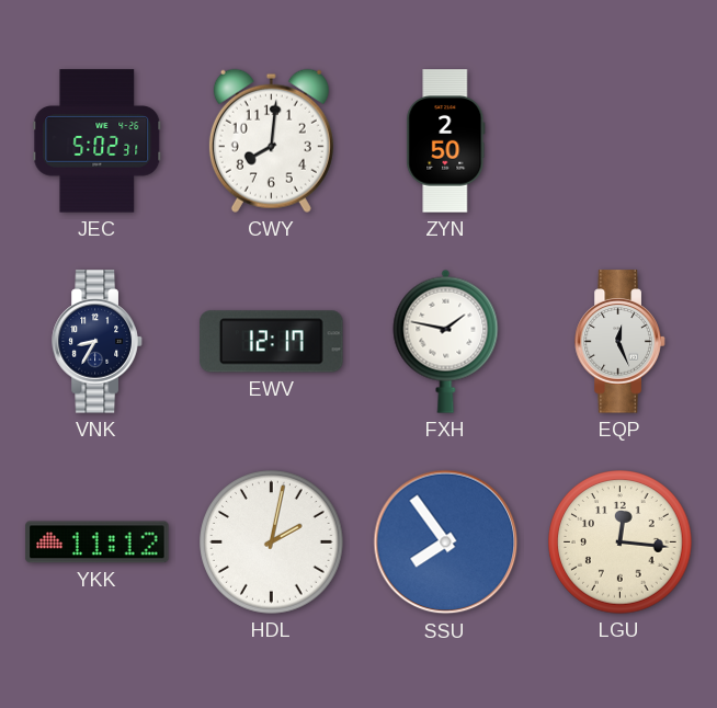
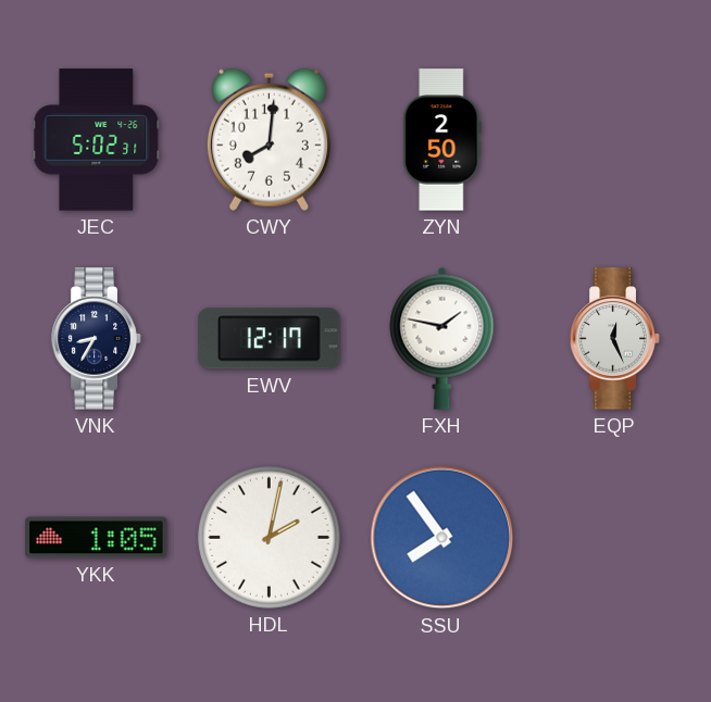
YKK: 11:12 -> 1:05 (97, 538)
LGU: 12:16 -> none (621, 543)
